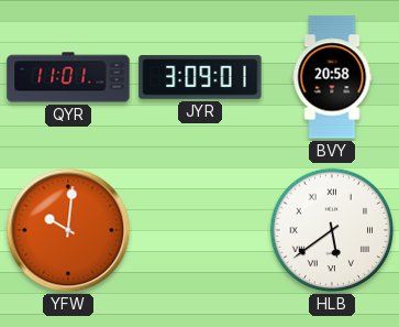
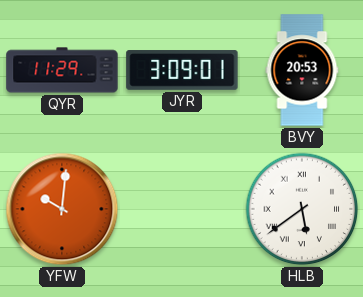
QYR: 11:01 -> 11:29 (62, 70)
BVY: 20:58 -> 20:53 (302, 70)
